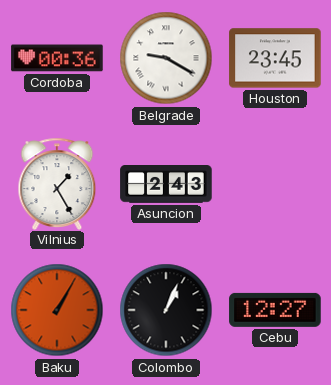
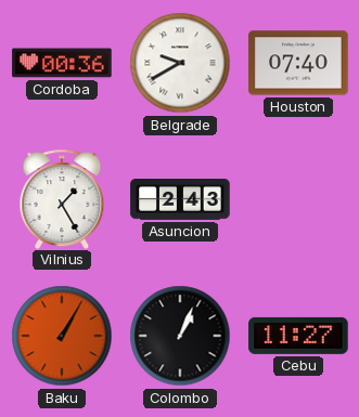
Belgrade: 9:20 -> 9:40 (180, 63)
Houston: 23:45 -> 07:40 (298, 63)
Cebu: 12:27 -> 11:27 (298, 336)
